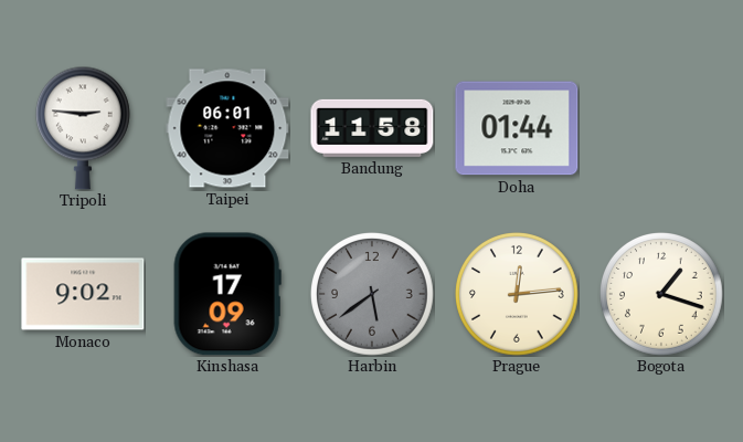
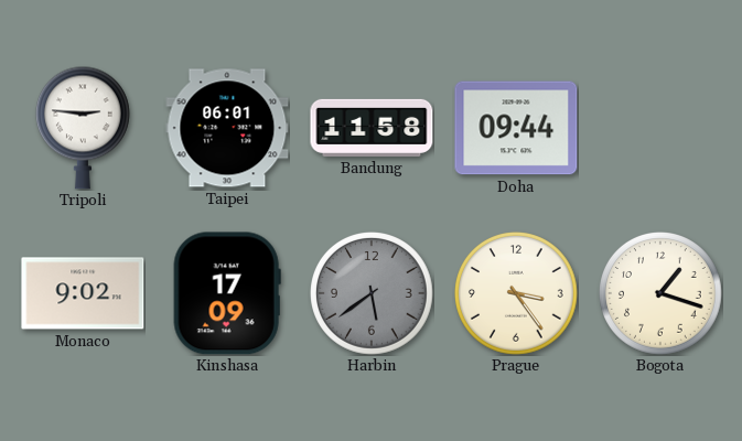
Doha: 01:44 -> 09:44 (516, 128)
Prague: 12:14 -> 3:24 (517, 294)
